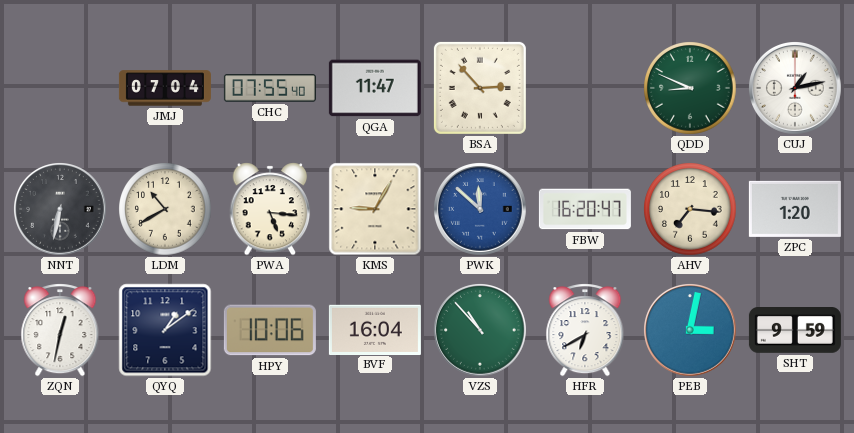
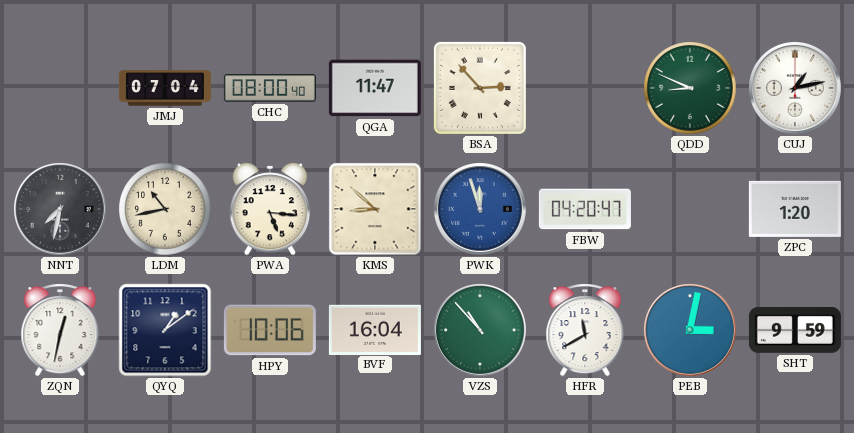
CHC: 07:55 -> 08:00 (270, 88)
NNT: 6:32 -> 7:32 (61, 210)
LDM: 10:40 -> 10:43 (165, 209)
KMS: 9:05 -> 8:52 (375, 209)
PWK: 11:52 -> 11:57 (481, 210)
FBW: 16:20 -> 04:20 (585, 209)
AHV: 7:16 -> none (690, 209)
HFR: 6:40 -> 11:40 (585, 330)
